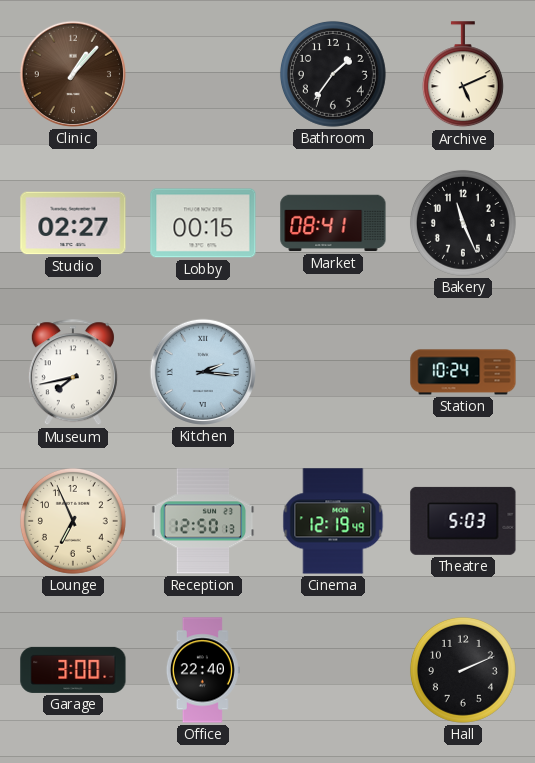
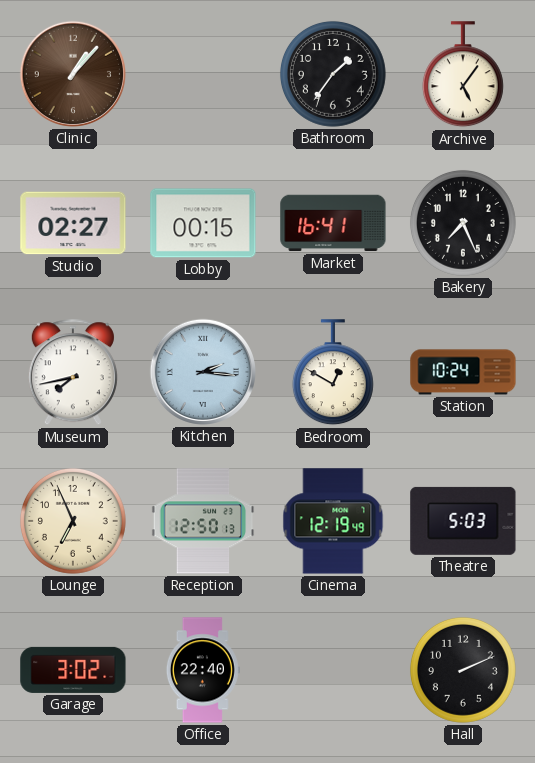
Archive: 5:11 -> 5:06 (463, 75)
Market: 08:41 -> 16:41 (333, 223)
Bakery: 11:26 -> 7:26 (463, 223)
Bedroom: none -> 12:50 (333, 373)
Garage: 3:00 -> 3:02 (73, 670)
